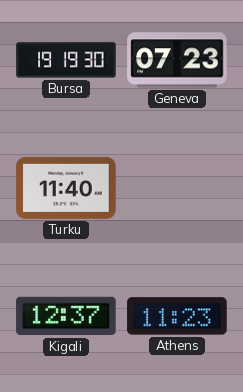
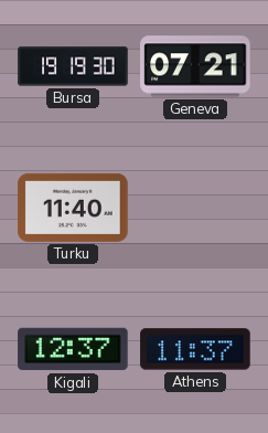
Geneva: 07:23 -> 07:21 (195, 66)
Athens: 11:23 -> 11:37 (195, 349)
